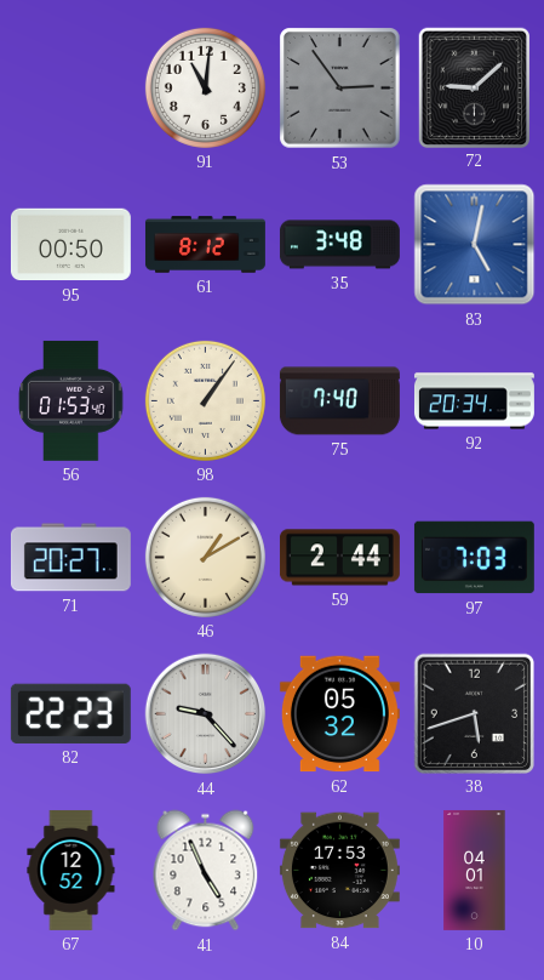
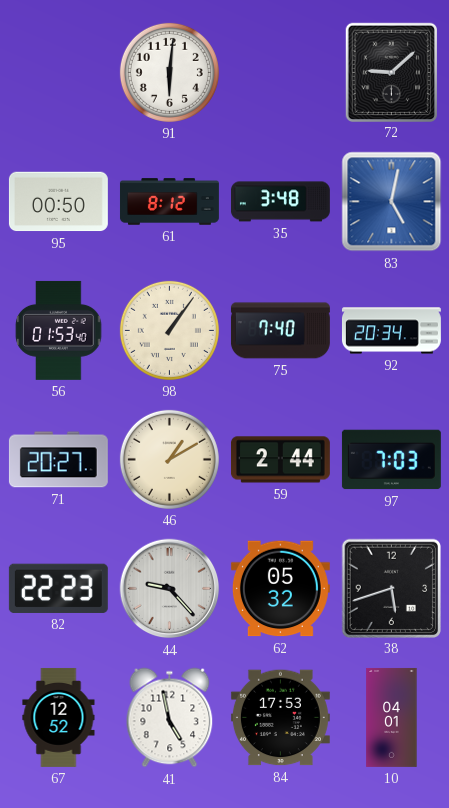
91: 11:01 -> 6:01 (169, 72)
53: 2:54 -> none (340, 89)
41: 4:56 -> 4:58 (170, 718)
